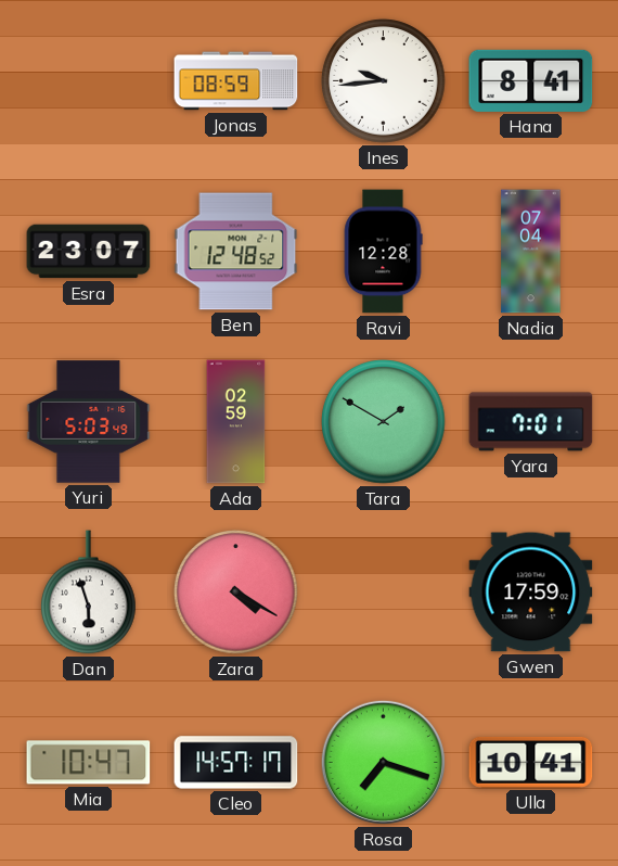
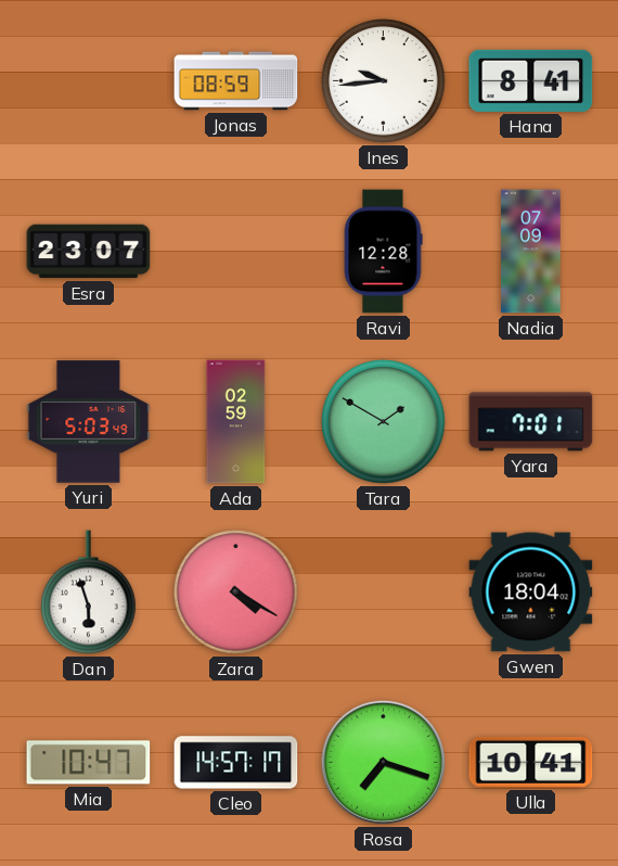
Ben: 12:48 -> none (236, 252)
Nadia: 07:04 -> 07:09 (531, 252)
Gwen: 17:59 -> 18:04 (531, 593)
